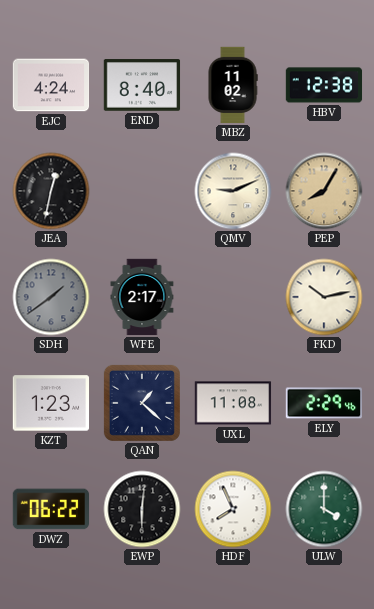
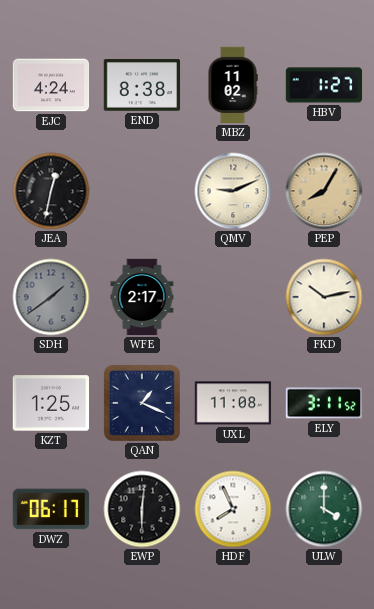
END: 8:40 -> 8:38 (142, 85)
HBV: 12:38 -> 1:27 (324, 85)
KZT: 1:23 -> 1:25 (51, 403)
QAN: 1:22 -> 1:19 (142, 403)
ELY: 2:29 -> 3:11 (323, 403)
DWZ: 06:22 -> 06:17 (51, 509)
